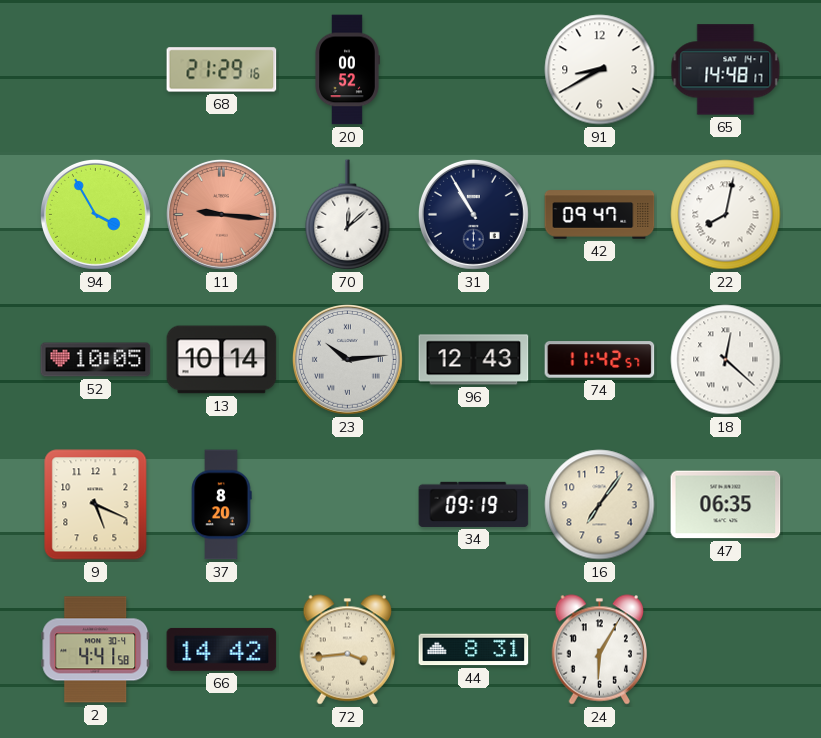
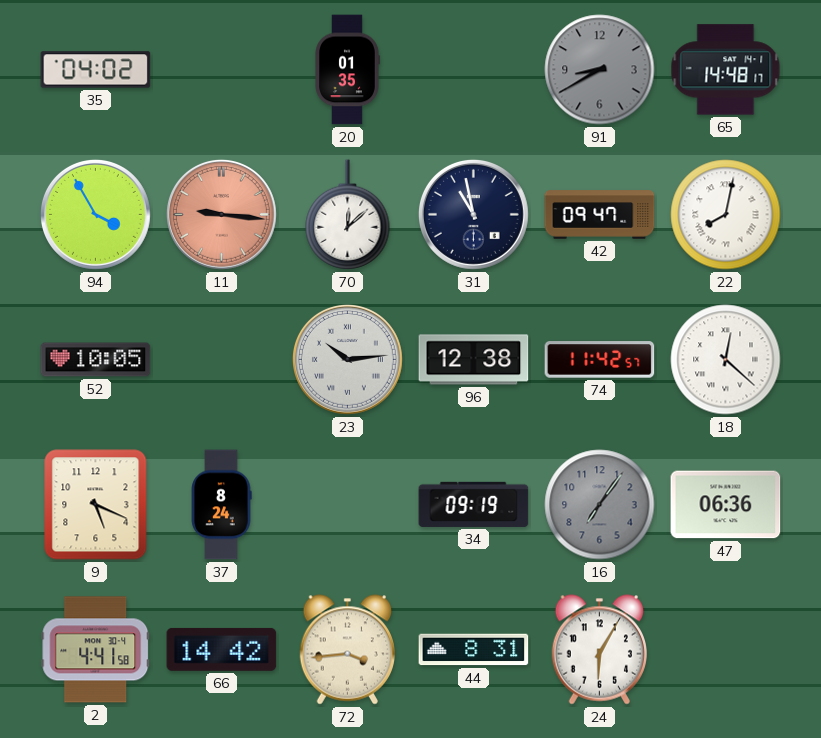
35: none -> 04:02 (96, 70)
68: 21:29 -> none (222, 70)
20: 00:52 -> 01:35 (347, 70)
91 dial: white -> grey (600, 70)
31: 10:55 -> 10:58 (473, 214)
13: 10:14 -> none (222, 360)
96: 12:43 -> 12:38 (474, 360)
37: 8:20 -> 8:24 (221, 505)
16 dial: cream -> grey (600, 505)
47: 06:35 -> 06:36 (726, 505)
